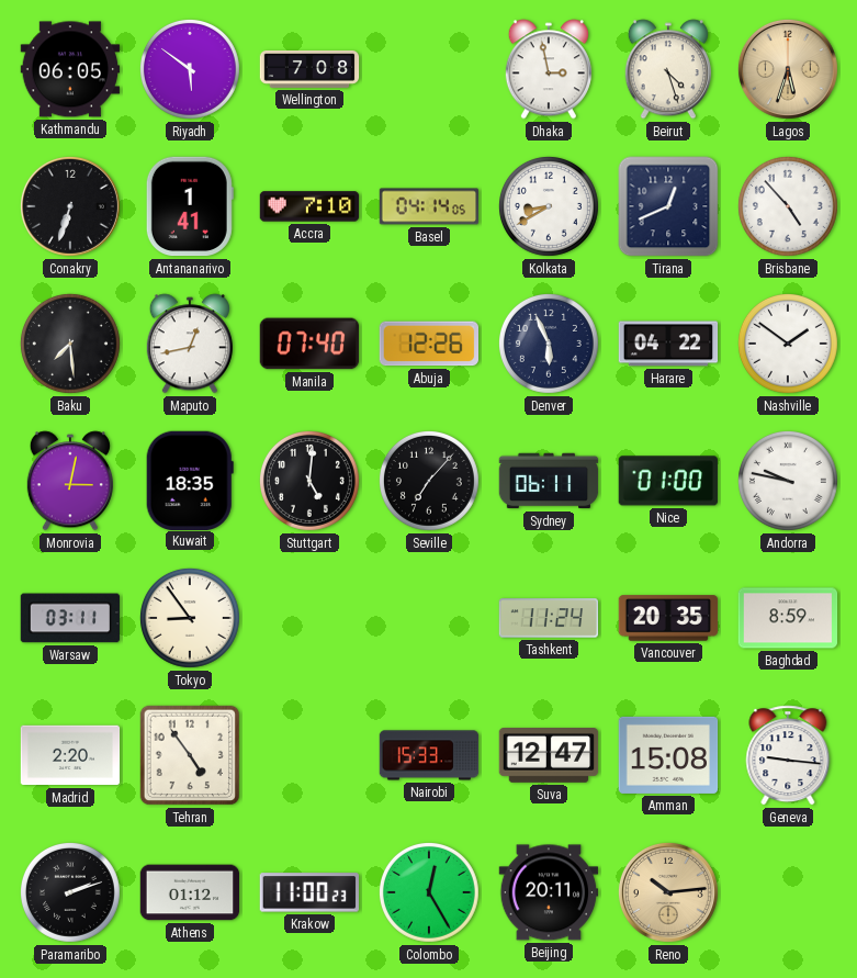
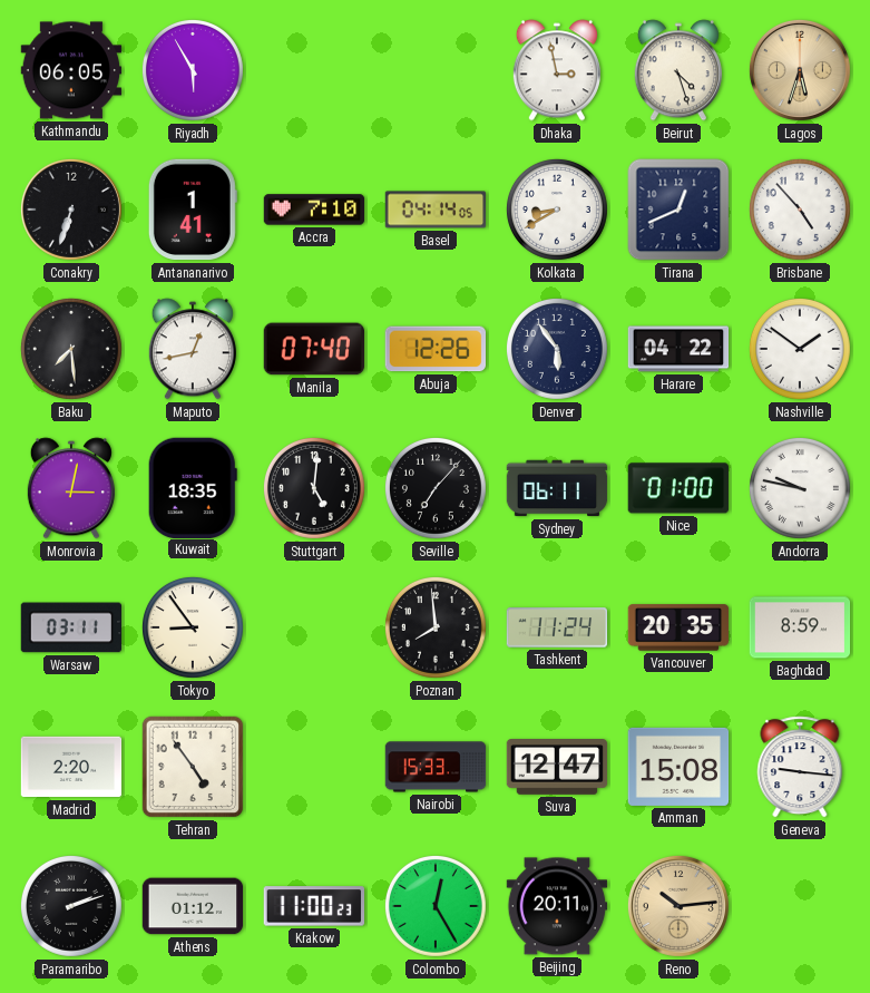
Riyadh: 5:51 -> 5:55 (193, 70)
Wellington: 7:08 -> none (309, 69)
Denver: 5:56 -> 5:54 (557, 349)
Poznan: none -> 7:59 (436, 627)
